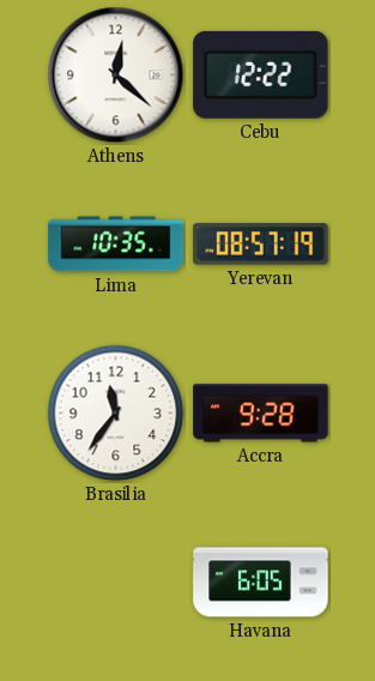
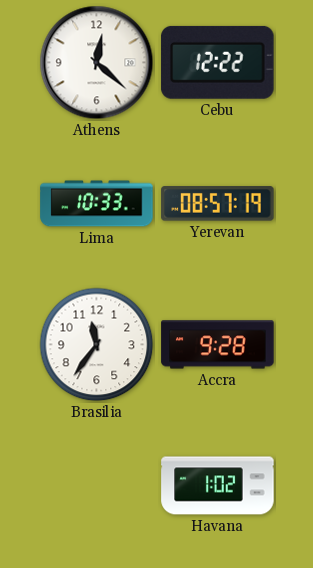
Lima: 10:35 -> 10:33 (97, 204)
Havana: 6:05 -> 1:02 (218, 486)
